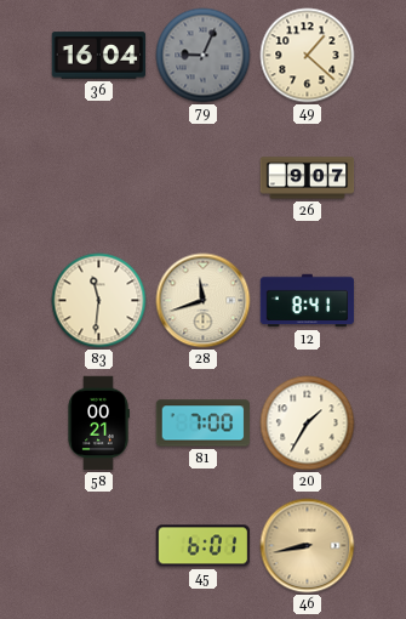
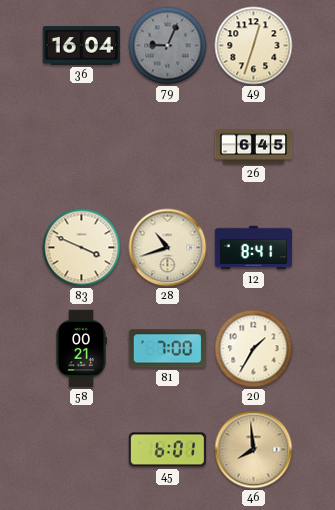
49: 1:22 -> 12:33 (254, 46)
26: 9:07 -> 6:45 (254, 147)
83: 11:31 -> 3:49 (82, 248)
28: 11:42 -> 10:42 (168, 248)
46: 8:43 -> 7:59 (254, 450)
